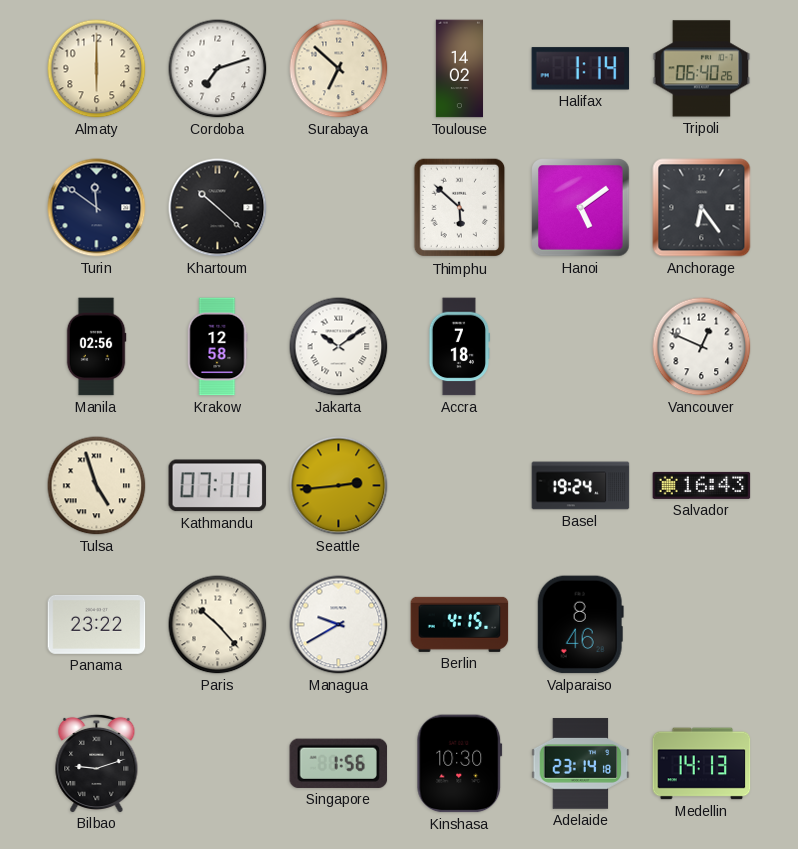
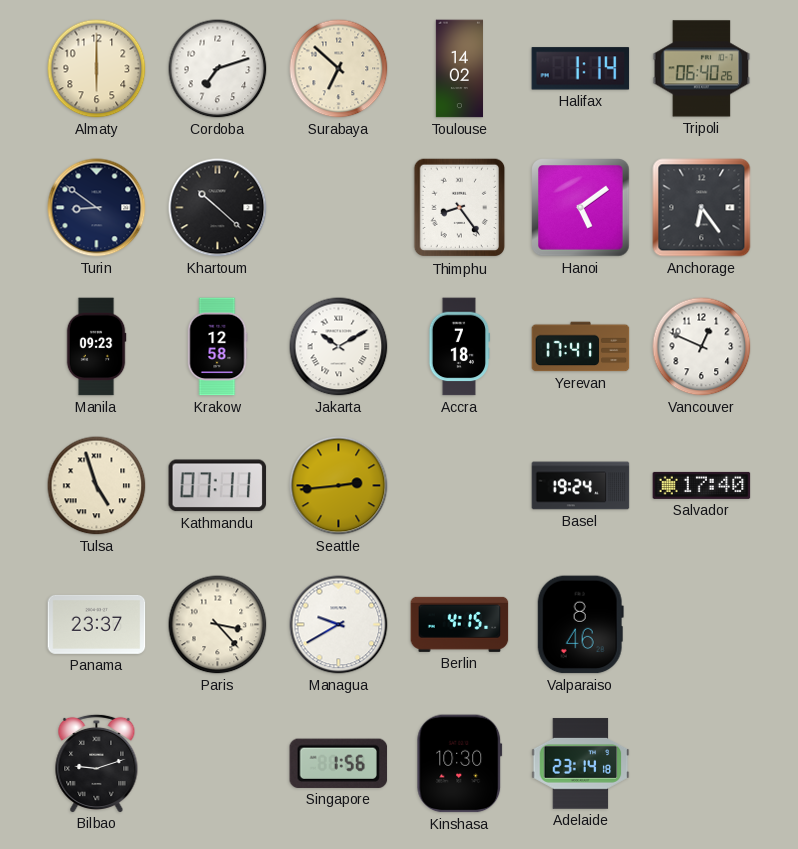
Turin: 11:51 -> 8:51 (97, 208)
Thimphu: 5:52 -> 8:24 (460, 208)
Manila: 02:56 -> 09:23 (96, 347)
Jakarta: 10:09 -> 10:10 (339, 347)
Yerevan: none -> 17:41 (581, 347)
Salvador: 16:43 -> 17:40 (702, 485)
Panama: 23:22 -> 23:37 (97, 624)
Paris: 10:23 -> 3:23 (218, 625)
Medellin: 14:13 -> none (702, 764)
